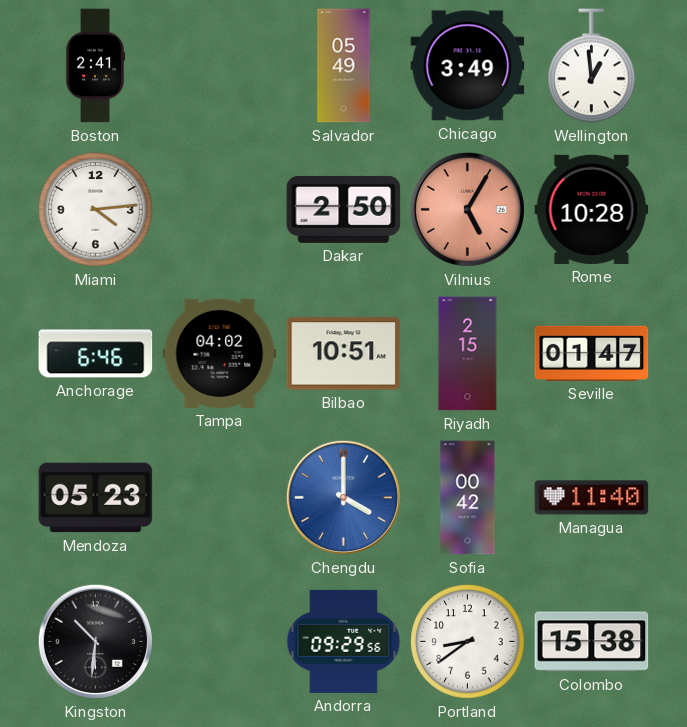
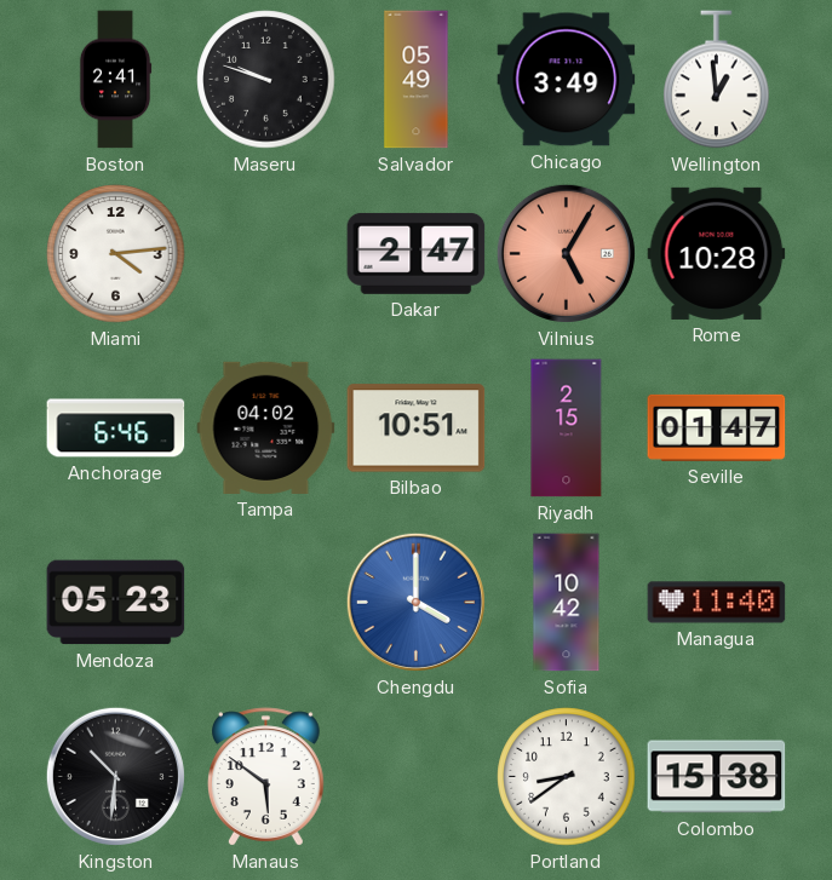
Maseru: none -> 9:48 (266, 80)
Dakar: 2:50 -> 2:47 (417, 253)
Sofia: 00:42 -> 10:42 (567, 603)
Manaus: none -> 5:51 (266, 777)
Andorra: 09:29 -> none (344, 641)
